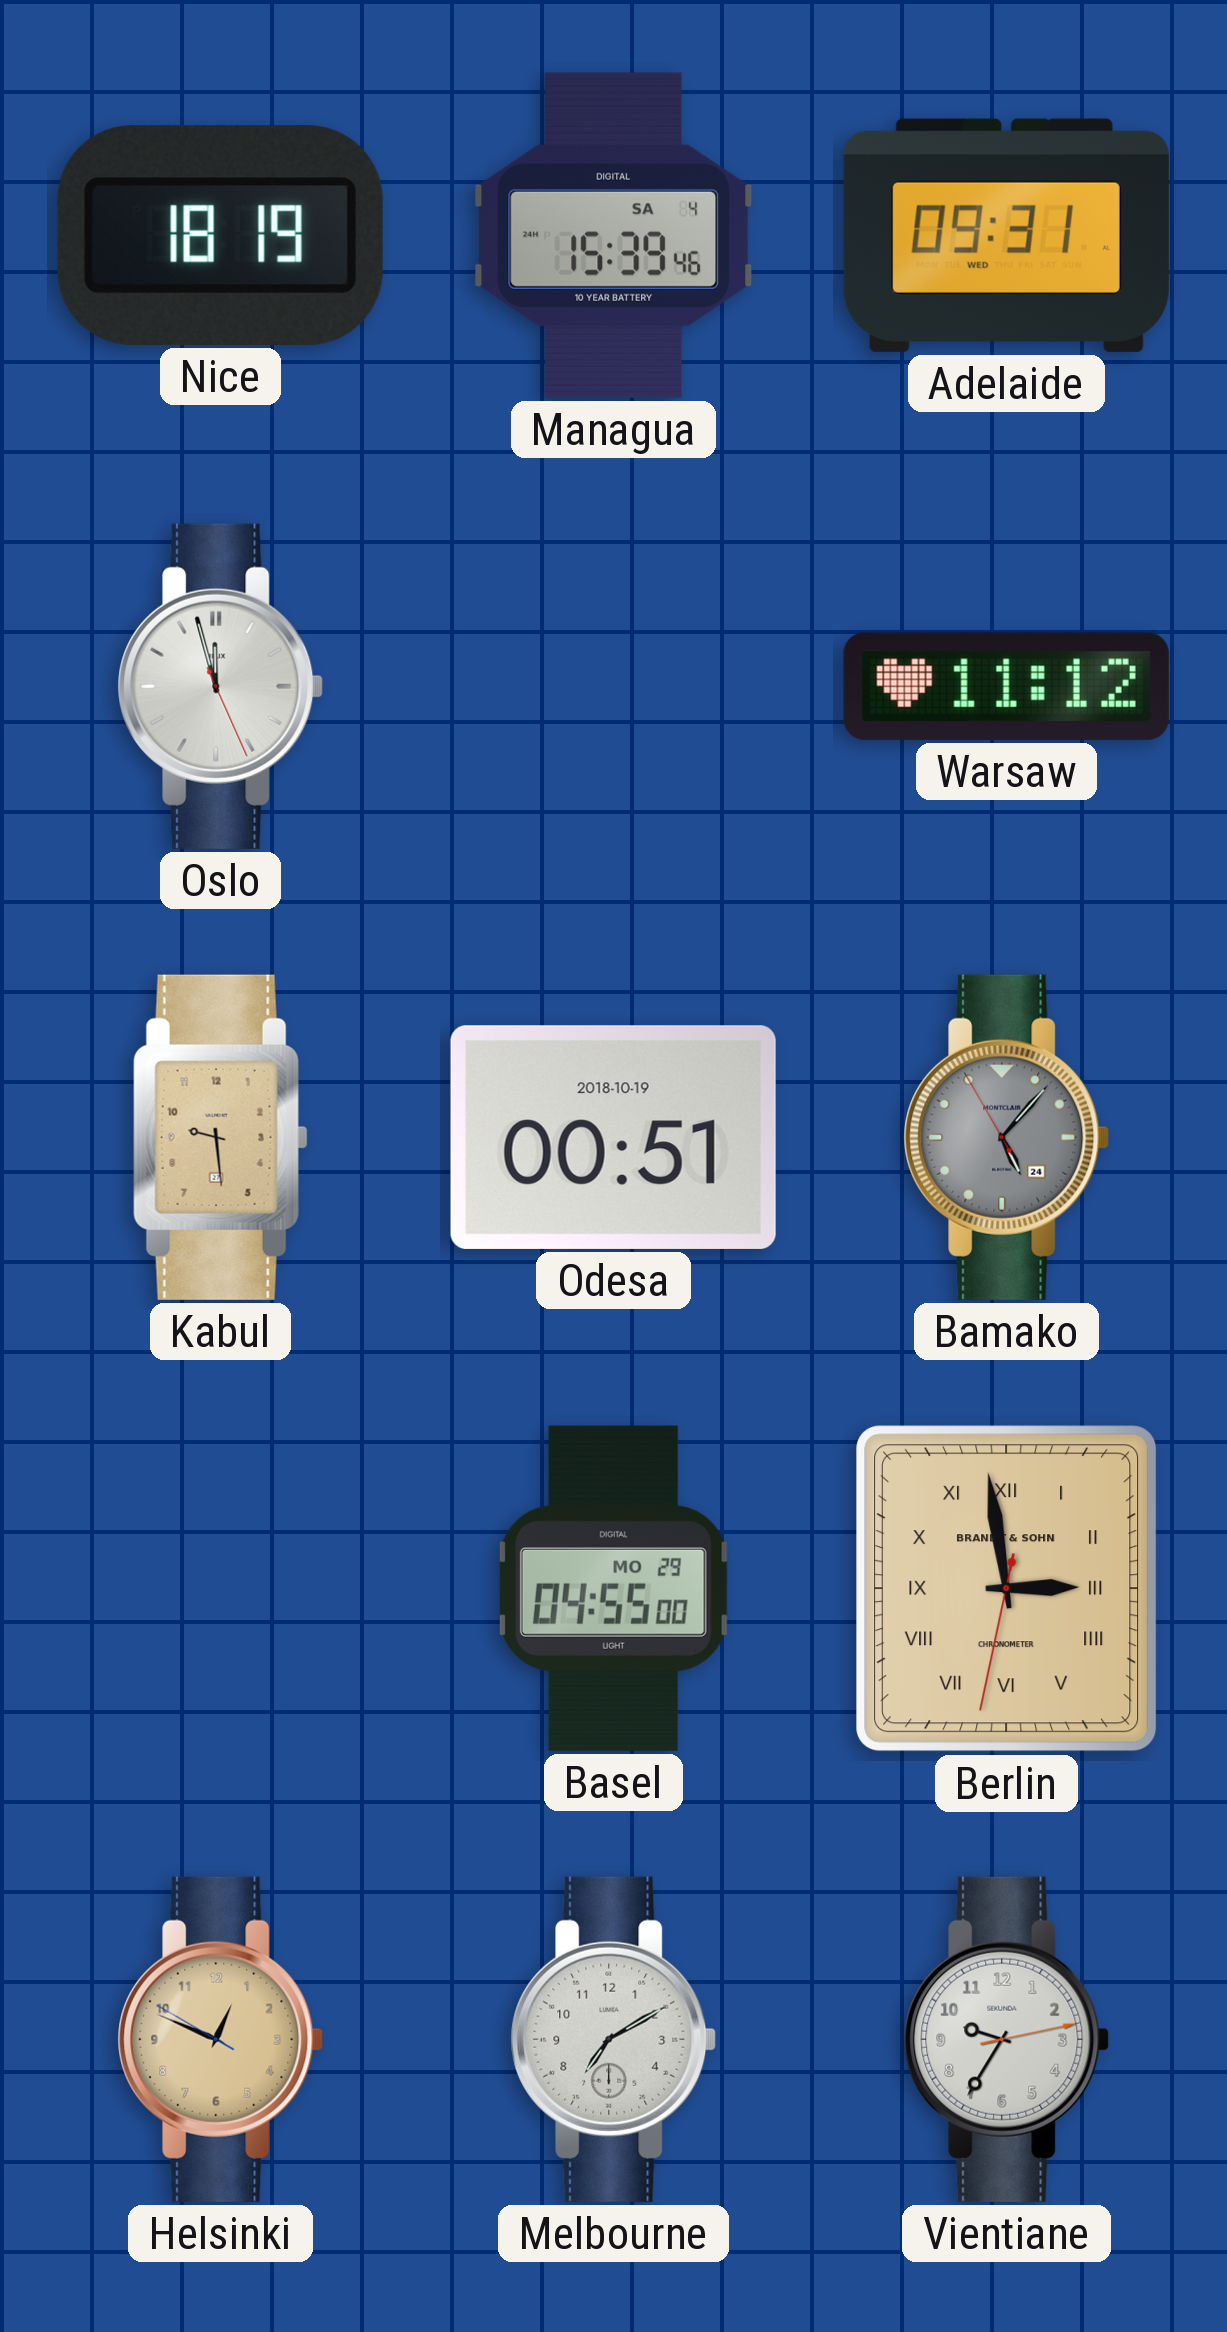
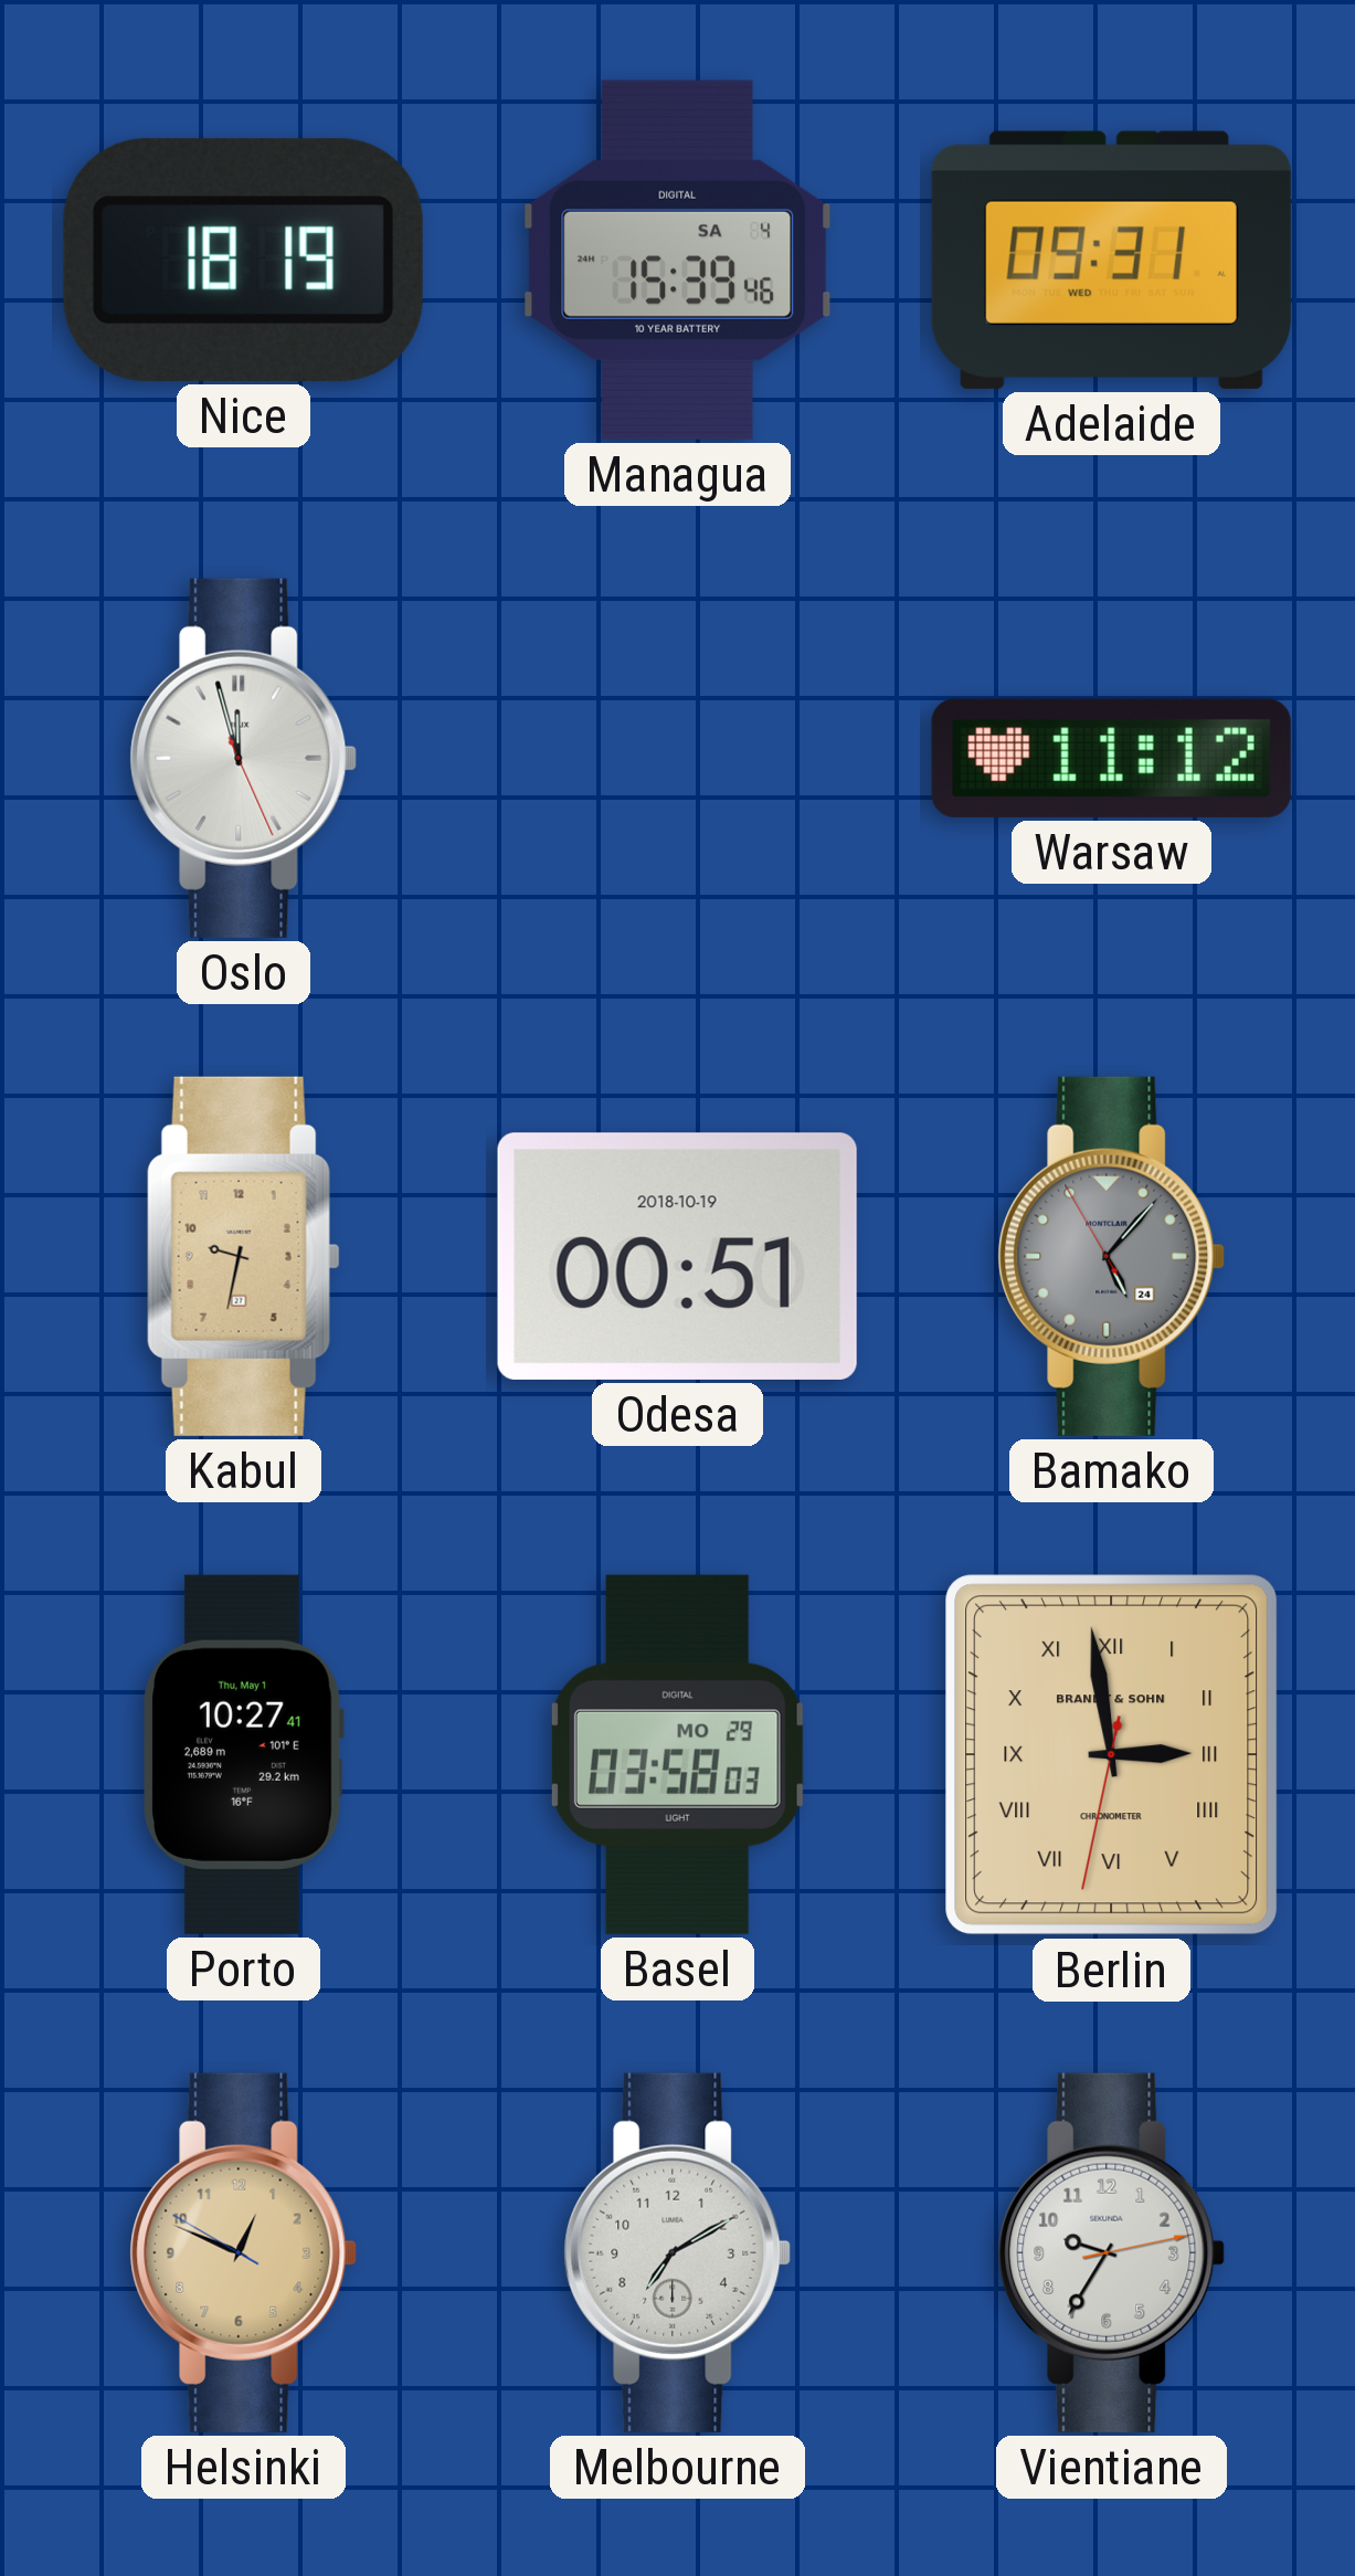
Kabul: 9:29 -> 9:32 (243, 1256)
Porto: none -> 10:27 (244, 1754)
Basel: 04:55 -> 03:58 (677, 1754)
